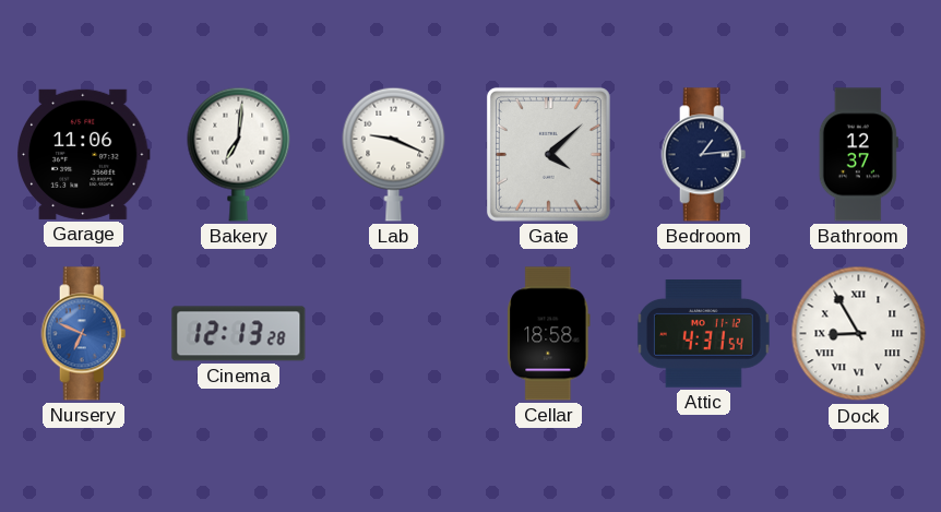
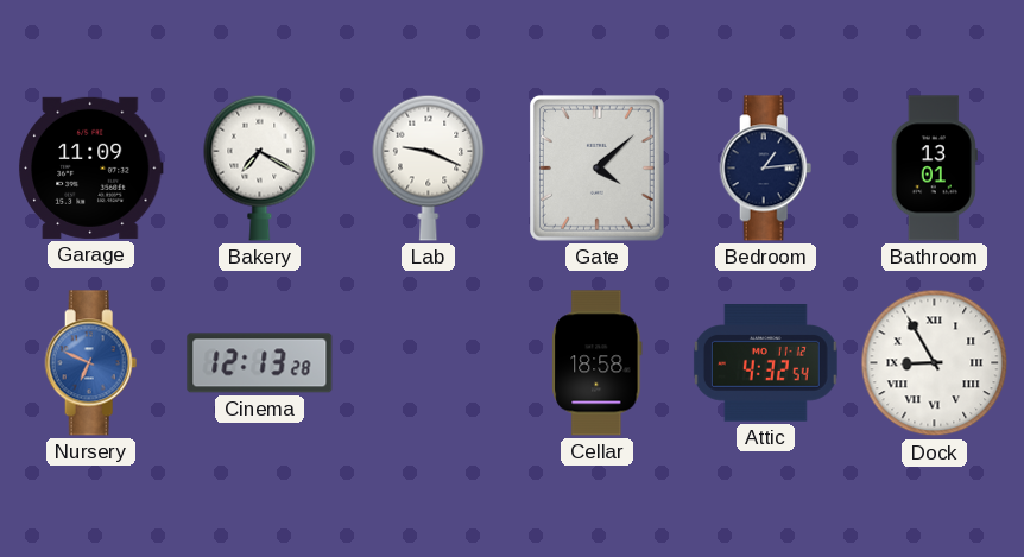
Garage: 11:06 -> 11:09 (90, 167)
Bakery: 7:01 -> 7:20 (260, 167)
Bathroom: 12:37 -> 13:01 (934, 169)
Attic: 4:31 -> 4:32 (765, 363)
